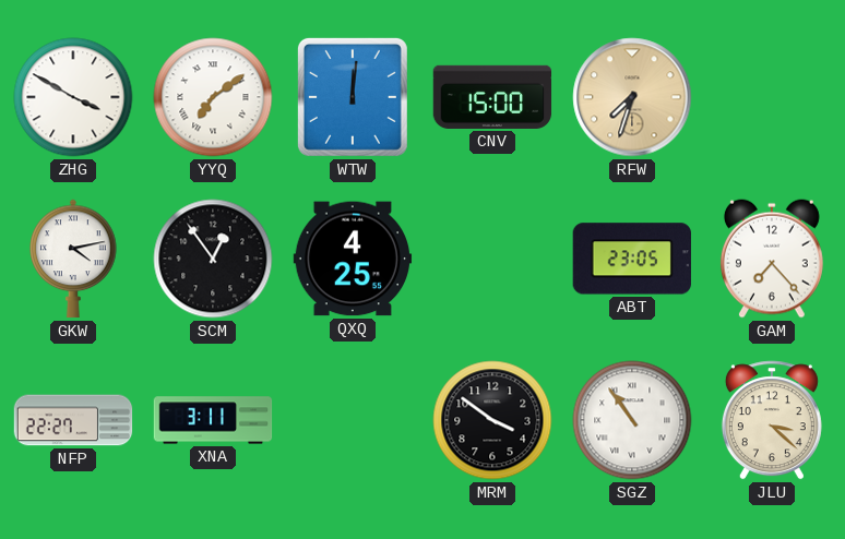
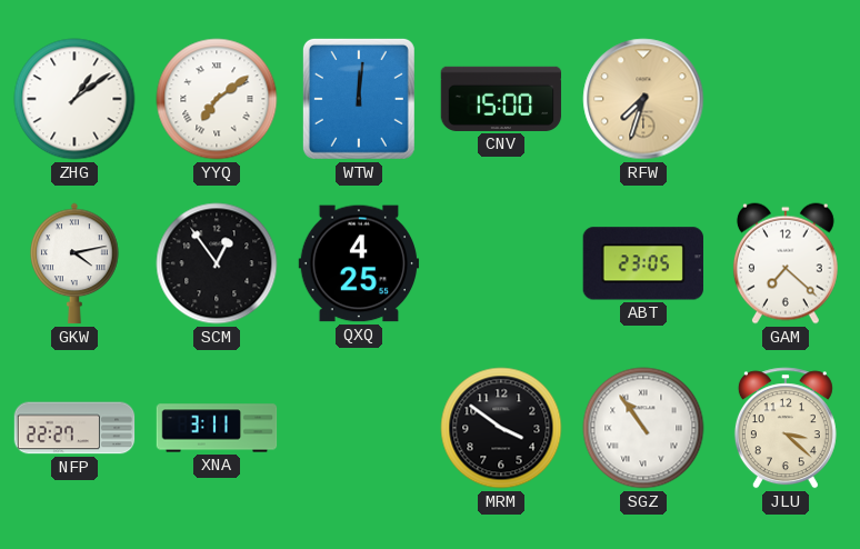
ZHG: 3:50 -> 1:09 (74, 99)
GAM: 7:23 -> 7:22 (786, 263)
